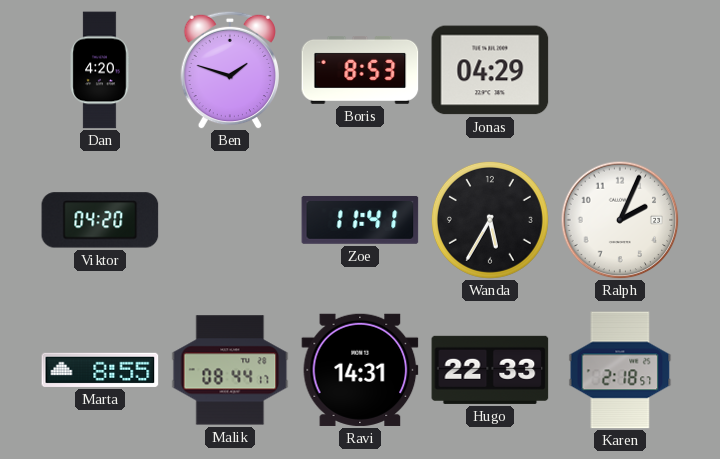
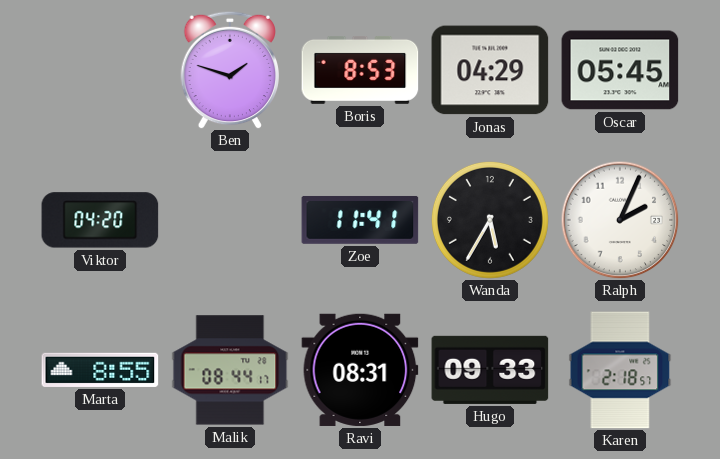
Dan: 4:20 -> none (100, 70)
Oscar: none -> 05:45 (620, 70)
Ravi: 14:31 -> 08:31 (360, 370)
Hugo: 22:33 -> 09:33 (490, 370)
